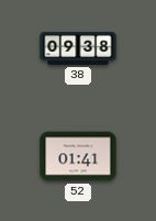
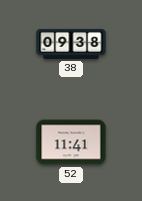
52: 01:41 -> 11:41 (71, 142)
